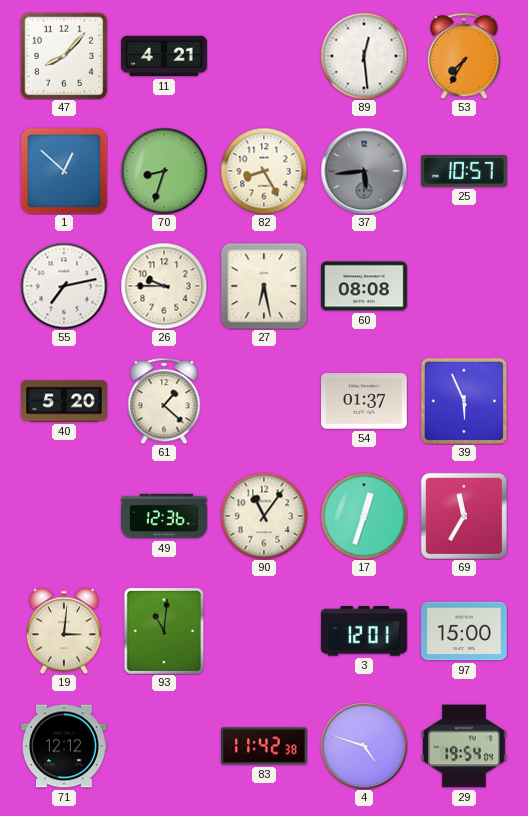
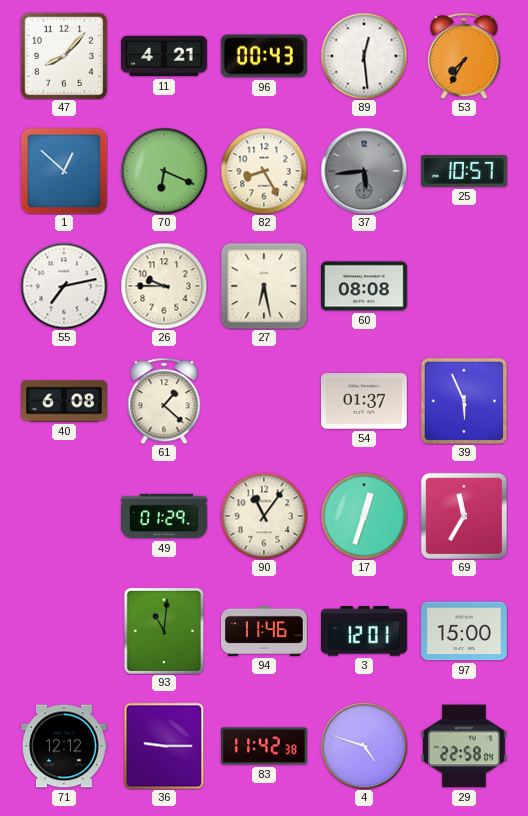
96: none -> 00:43 (264, 56)
70: 8:33 -> 6:19 (164, 171)
40: 5:20 -> 6:08 (65, 401)
49: 12:36 -> 01:29 (164, 516)
19: 3:01 -> none (64, 631)
94: none -> 11:46 (265, 631)
36: none -> 9:15 (164, 746)
29: 19:54 -> 22:58 (464, 746)
